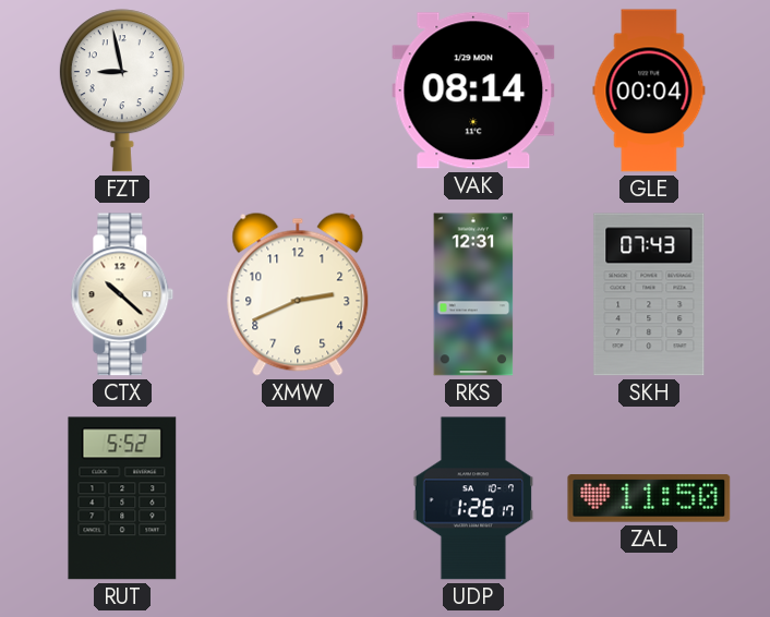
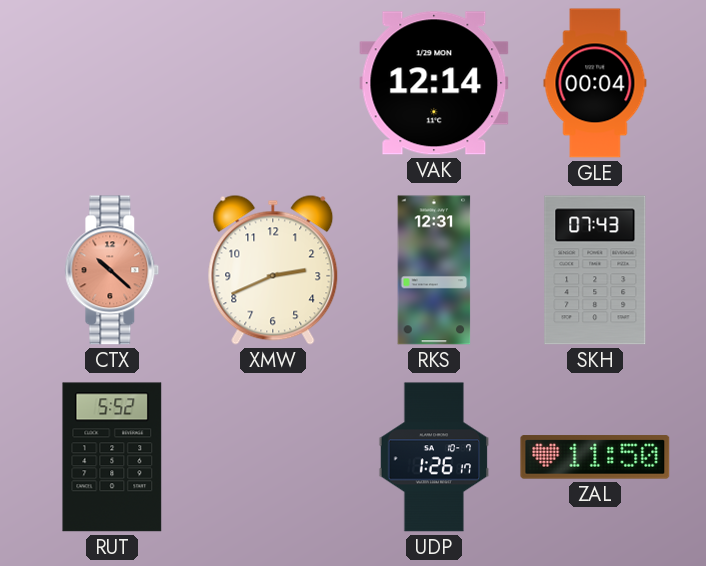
FZT: 8:58 -> none (122, 90)
VAK: 08:14 -> 12:14 (434, 83)
CTX dial: cream -> salmon (112, 270)
